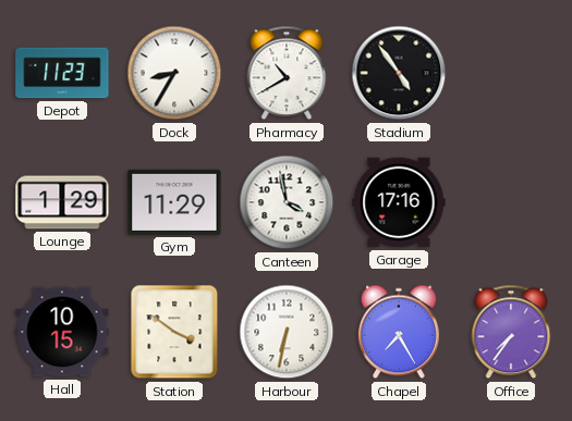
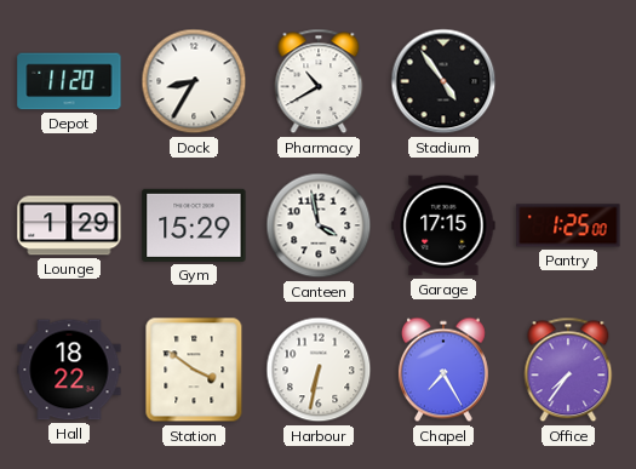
Depot: 11:23 -> 11:20 (69, 81)
Gym: 11:29 -> 15:29 (194, 225)
Garage: 17:16 -> 17:15 (443, 225)
Pantry: none -> 1:25 (568, 225)
Hall: 10:15 -> 18:22 (69, 370)
